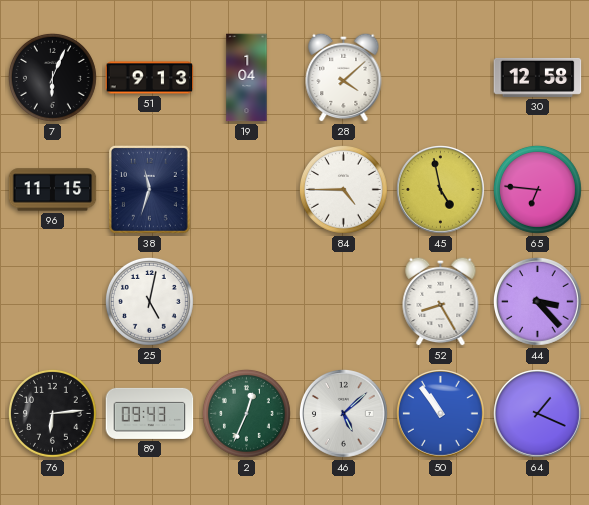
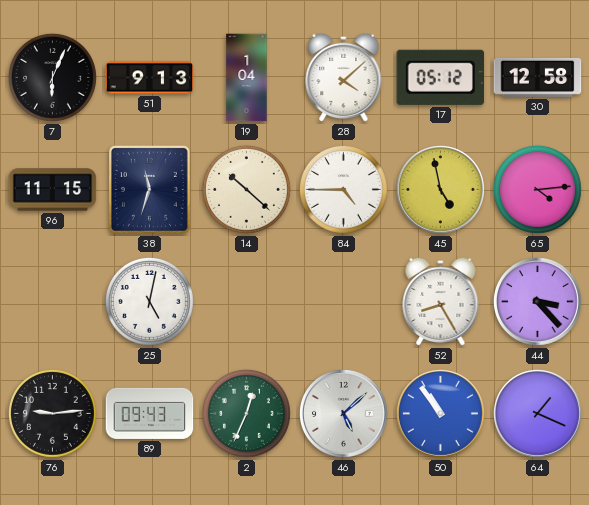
17: none -> 05:12 (441, 77)
14: none -> 10:22 (246, 189)
65: 6:46 -> 4:14 (537, 189)
76: 6:14 -> 9:14 (52, 413)
